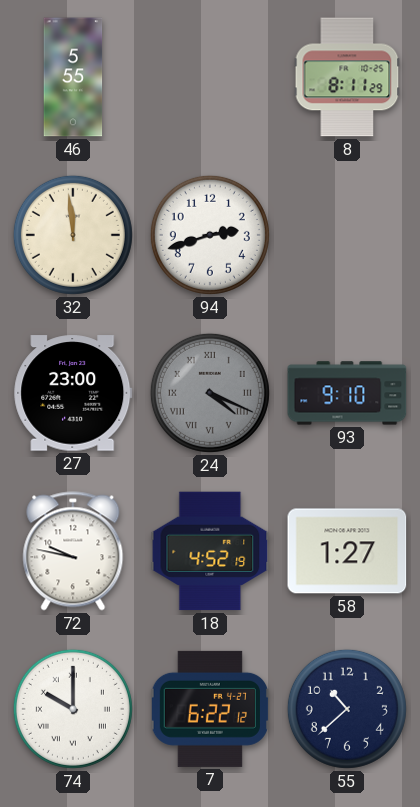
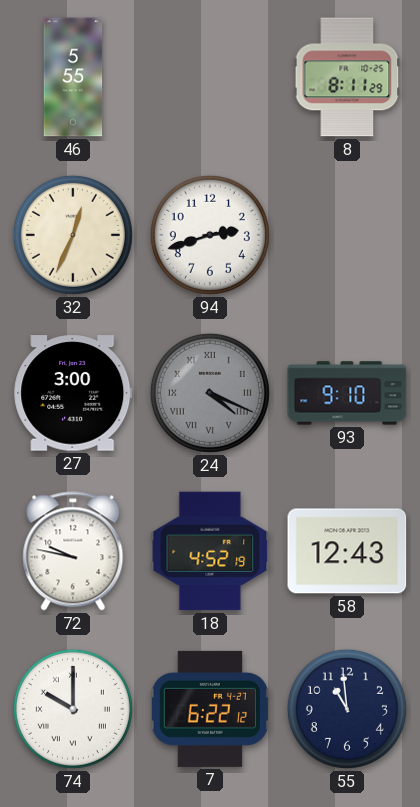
32: 11:59 -> 12:34 (73, 235)
27: 23:00 -> 3:00 (73, 393)
58: 1:27 -> 12:43 (347, 551)
55: 10:38 -> 10:59 (347, 709)
